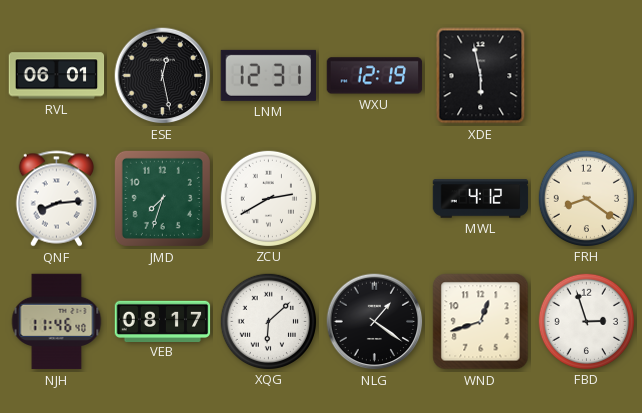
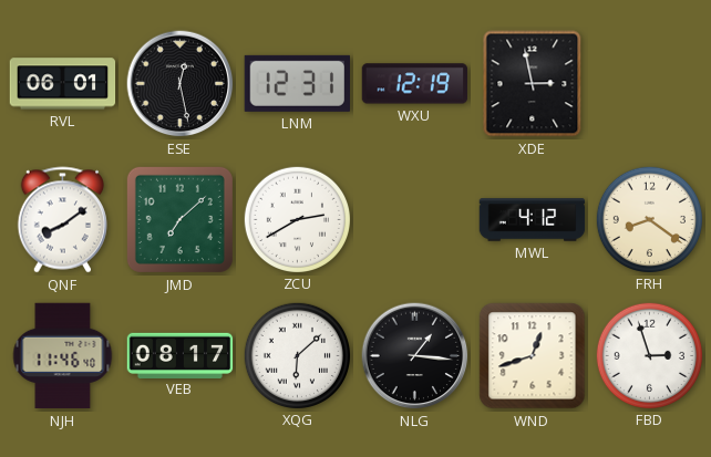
XDE: 5:58 -> 2:58 (533, 84)
QNF: 8:14 -> 8:09 (62, 220)
JMD: 7:33 -> 7:08 (179, 219)
NLG: 1:21 -> 1:16 (415, 356)
